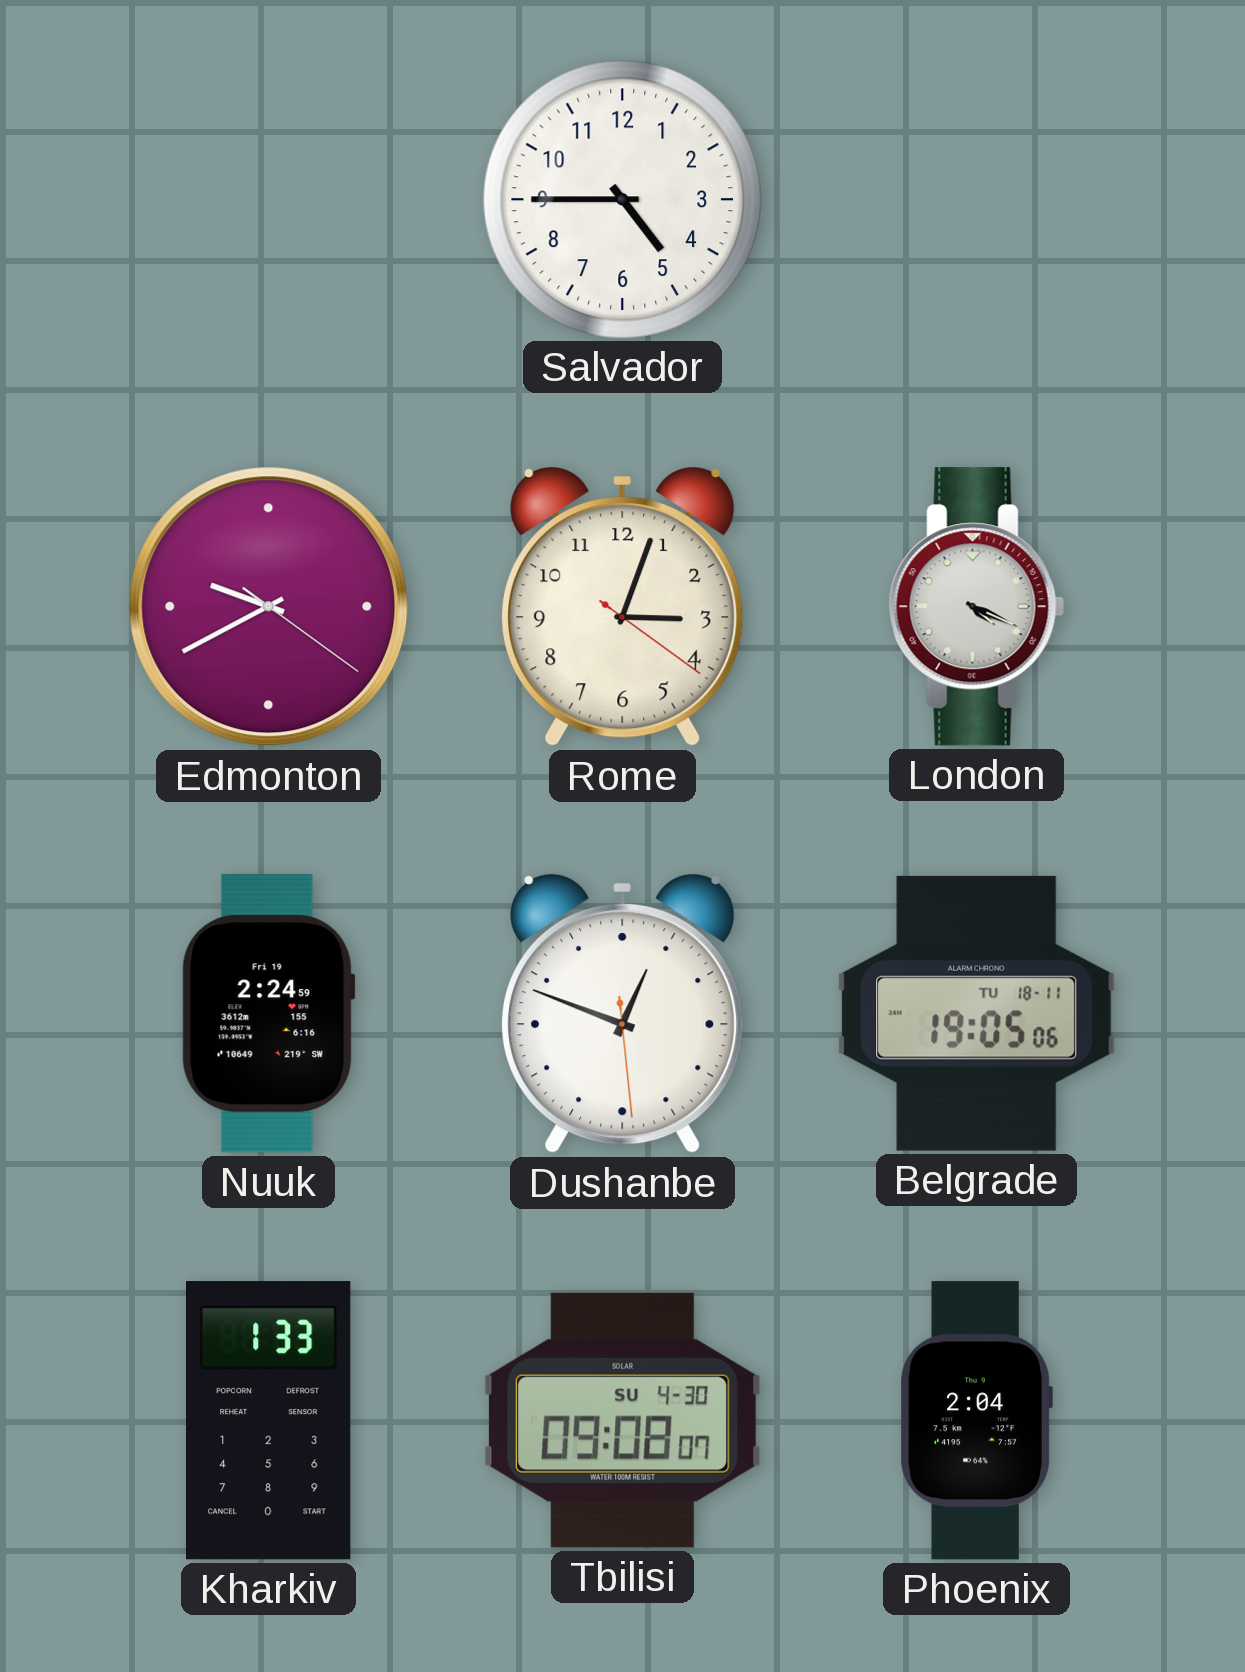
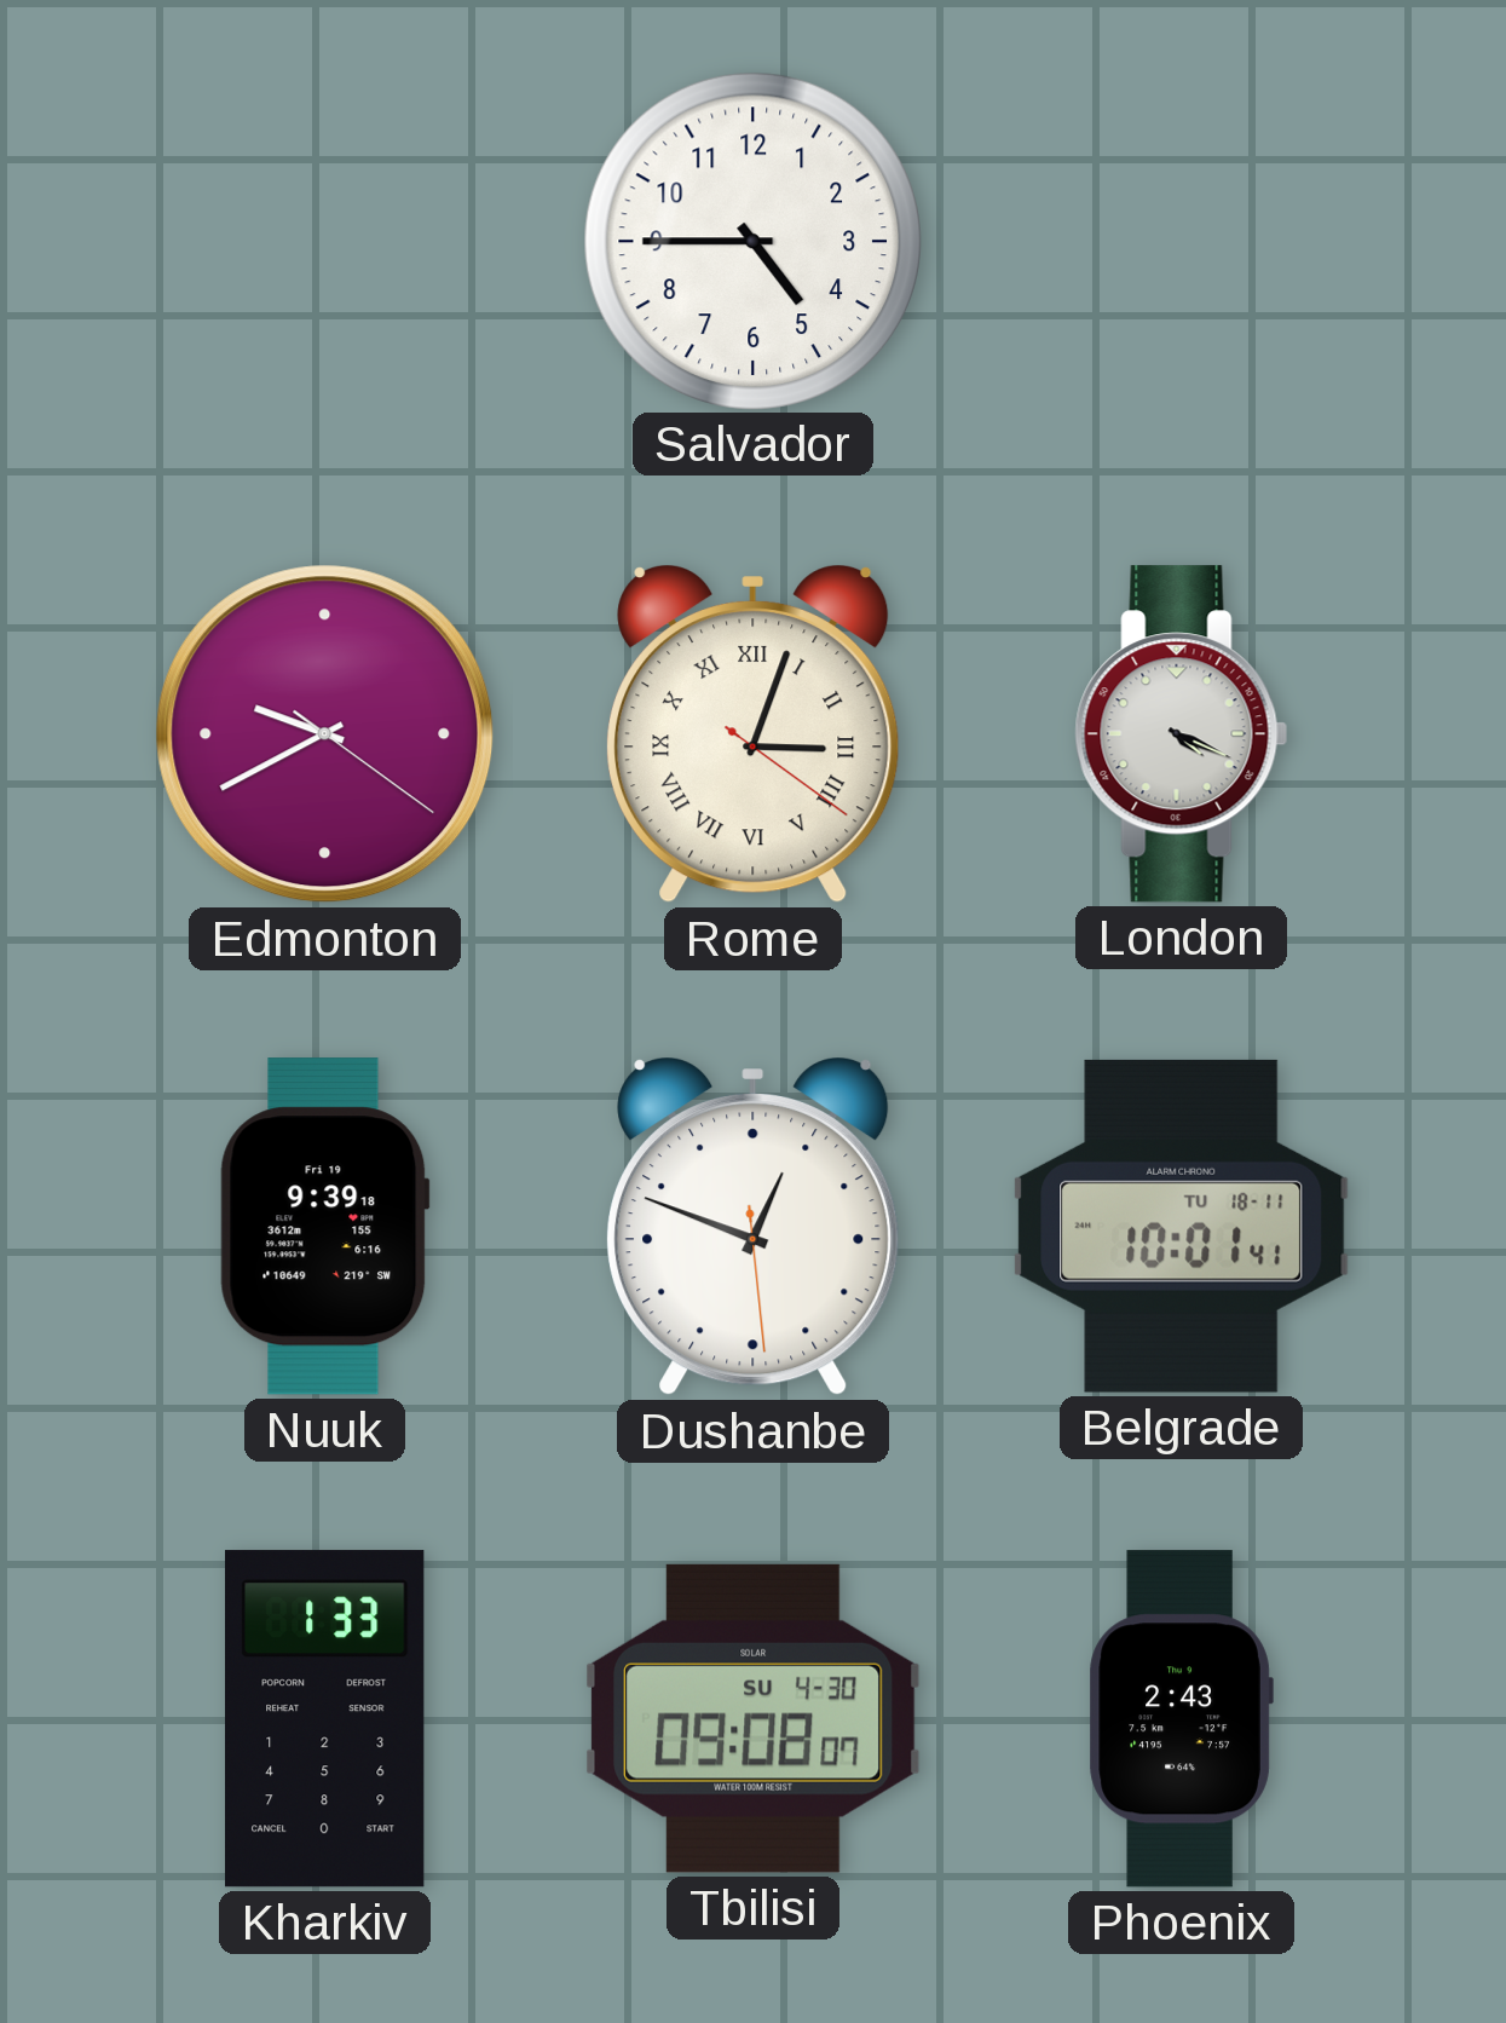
Rome numerals: Arabic -> Roman (754, 736)
Nuuk: 2:24 -> 9:39 (324, 1227)
Belgrade: 19:05 -> 10:01 (1182, 1226)
Phoenix: 2:04 -> 2:43 (1181, 1719)
